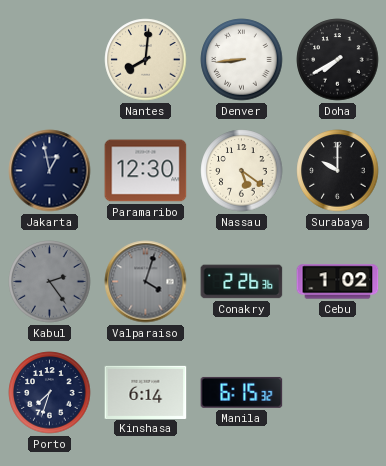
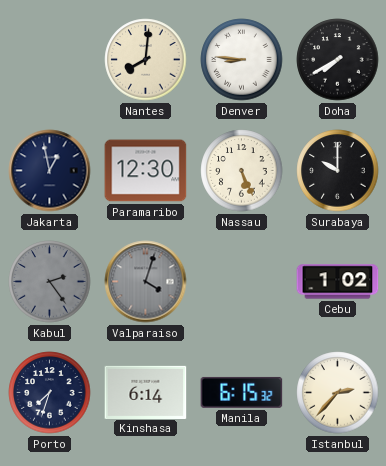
Denver: 8:44 -> 8:46 (242, 60)
Nassau: 5:21 -> 5:26 (242, 171)
Conakry: 2:26 -> none (242, 282)
Istanbul: none -> 2:37 (338, 393)
